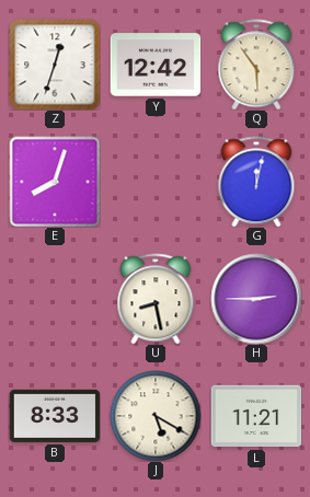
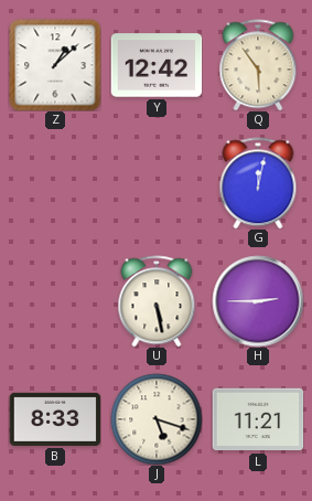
Z: 12:33 -> 1:08 (55, 65)
E: 8:03 -> none (55, 182)
U: 8:28 -> 5:28 (157, 301)
J: 5:20 -> 5:18 (157, 419)
